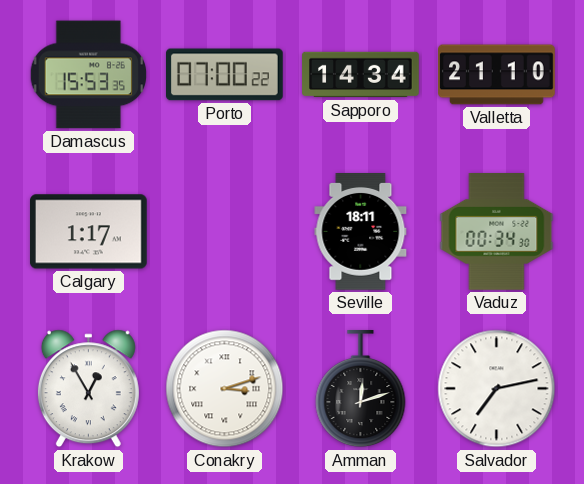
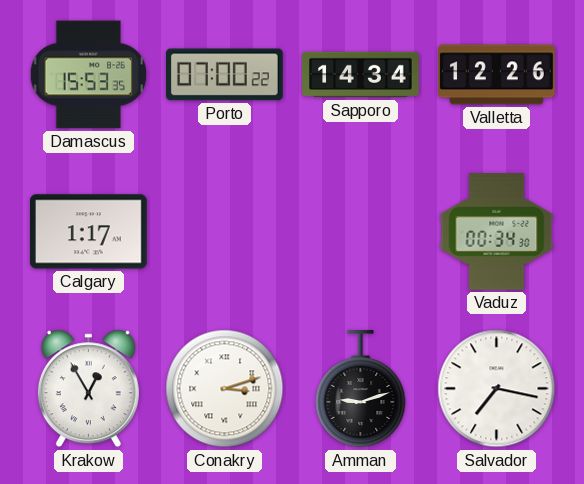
Valletta: 21:10 -> 12:26 (497, 75)
Seville: 18:11 -> none (361, 232)
Amman: 12:12 -> 9:12 (361, 390)
Salvador: 7:13 -> 7:17 (497, 389)
